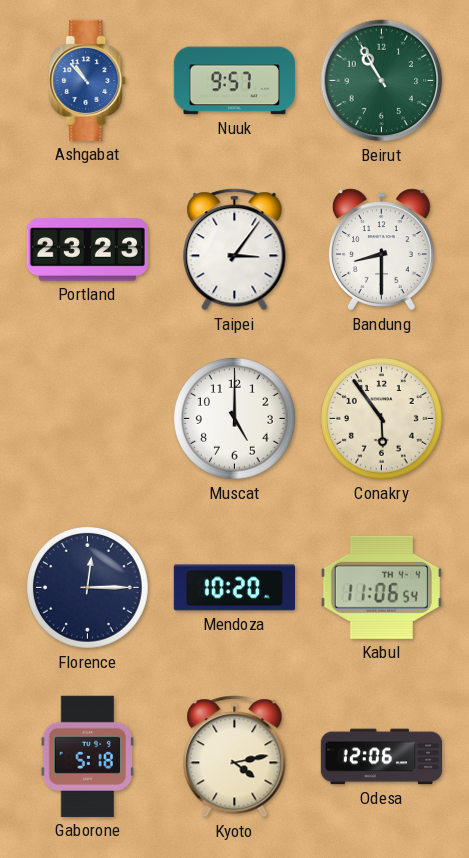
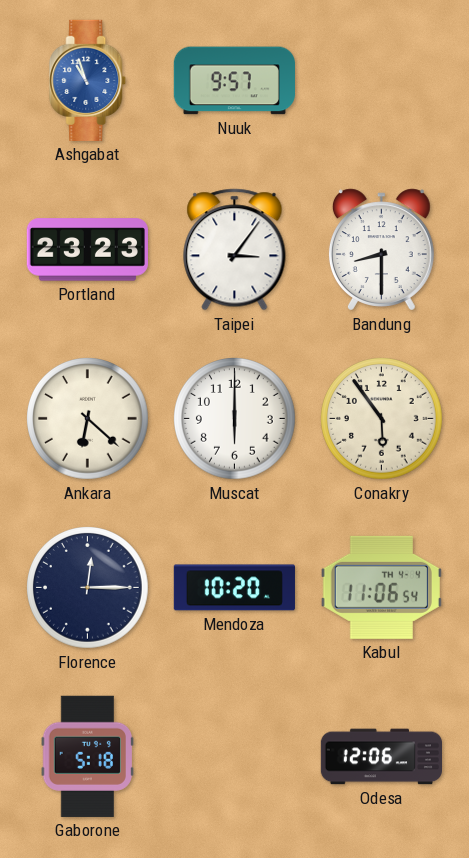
Ashgabat: 10:53 -> 10:57 (88, 80)
Beirut: 10:55 -> none (382, 81)
Ankara: none -> 6:22 (88, 419)
Muscat: 5:00 -> 6:00 (235, 419)
Kyoto: 4:13 -> none (235, 757)
